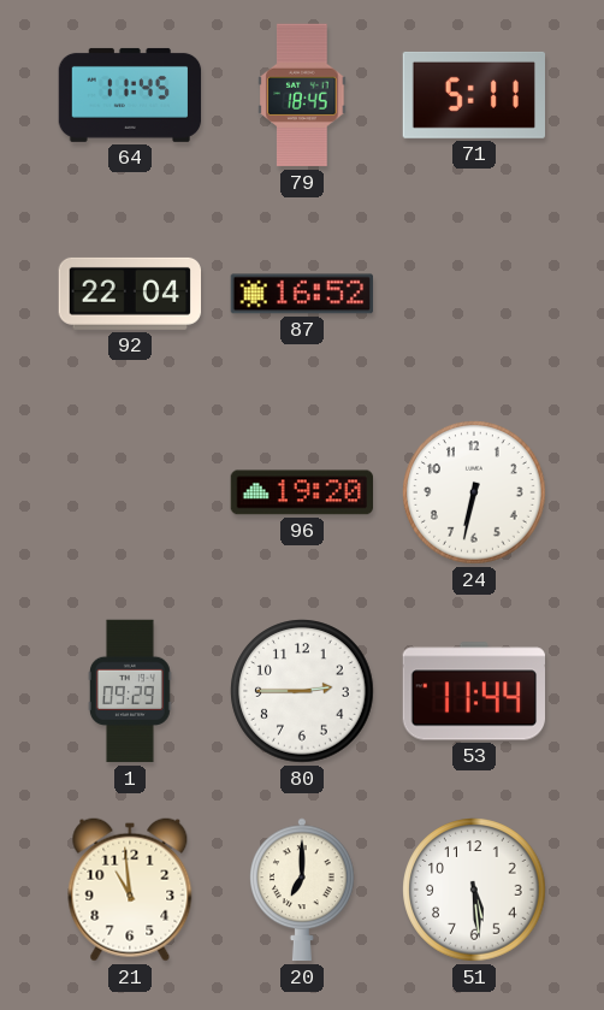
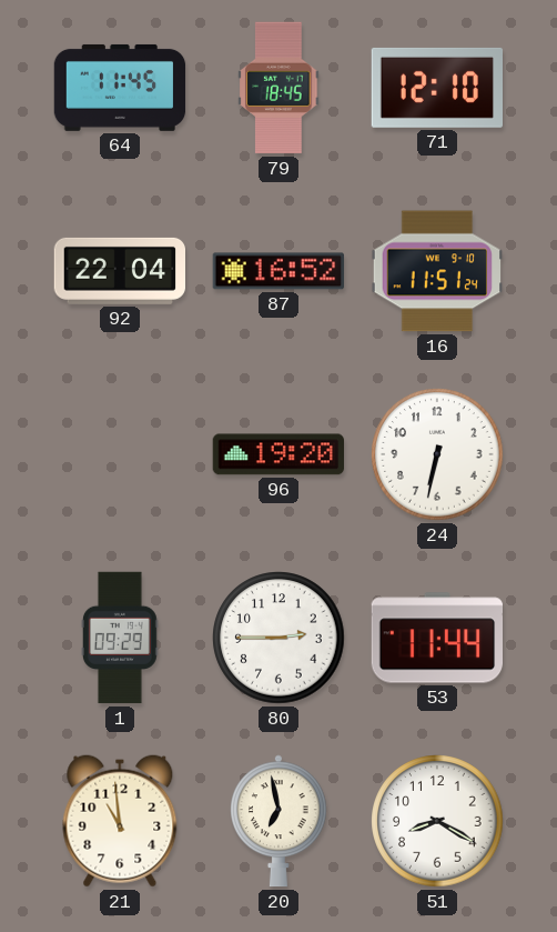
71: 5:11 -> 12:10 (436, 88)
16: none -> 11:51 (437, 271)
20: 7:00 -> 6:58 (280, 821)
51: 5:29 -> 8:20 (437, 821)
